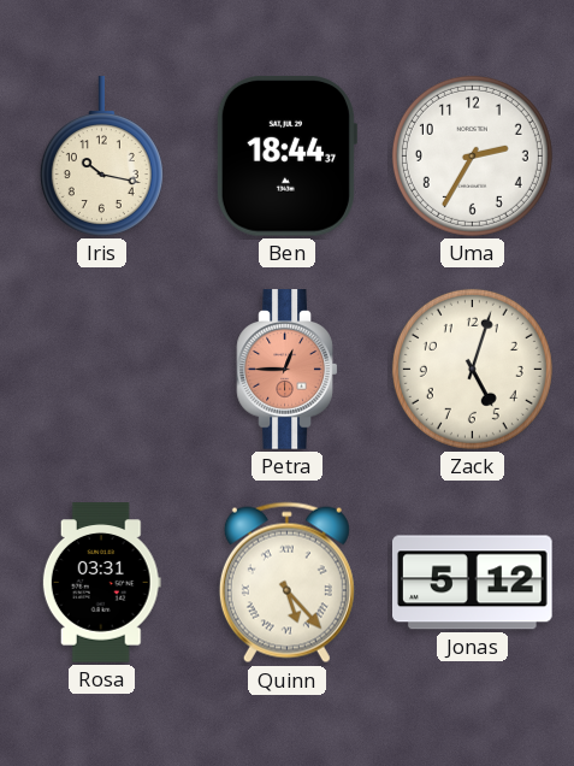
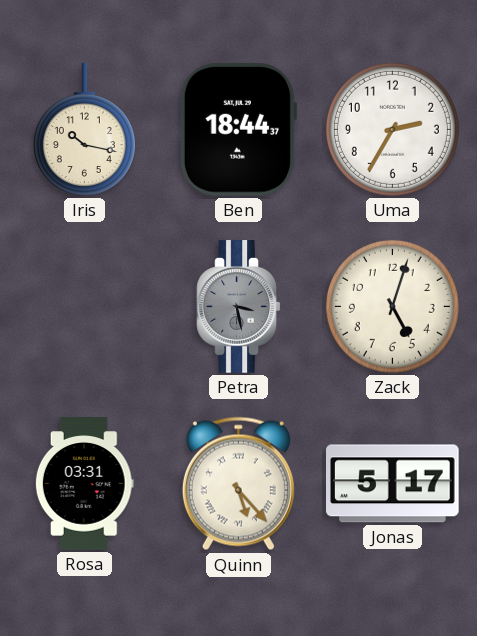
Petra: 12:45 -> 3:28 (239, 307)
Petra dial: salmon -> grey (239, 307)
Jonas: 5:12 -> 5:17 (393, 484)
